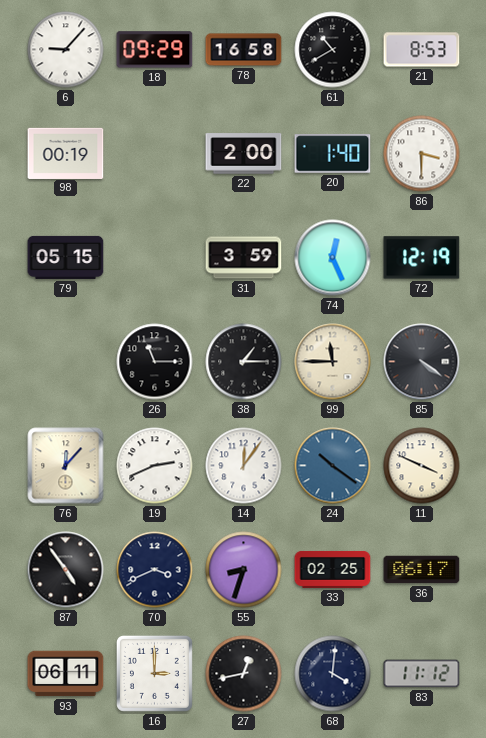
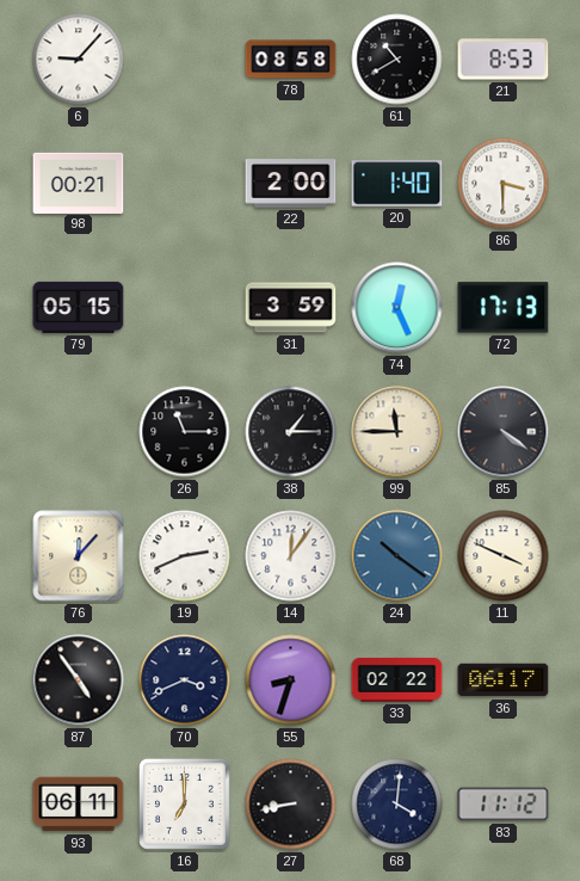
18: 09:29 -> none (155, 50)
78: 16:58 -> 08:58 (291, 60)
98: 00:19 -> 00:21 (79, 183)
72: 12:19 -> 17:13 (504, 308)
33: 02:25 -> 02:22 (397, 679)
16: 3:00 -> 7:00 (184, 803)
27: 12:43 -> 8:43 (291, 805)
